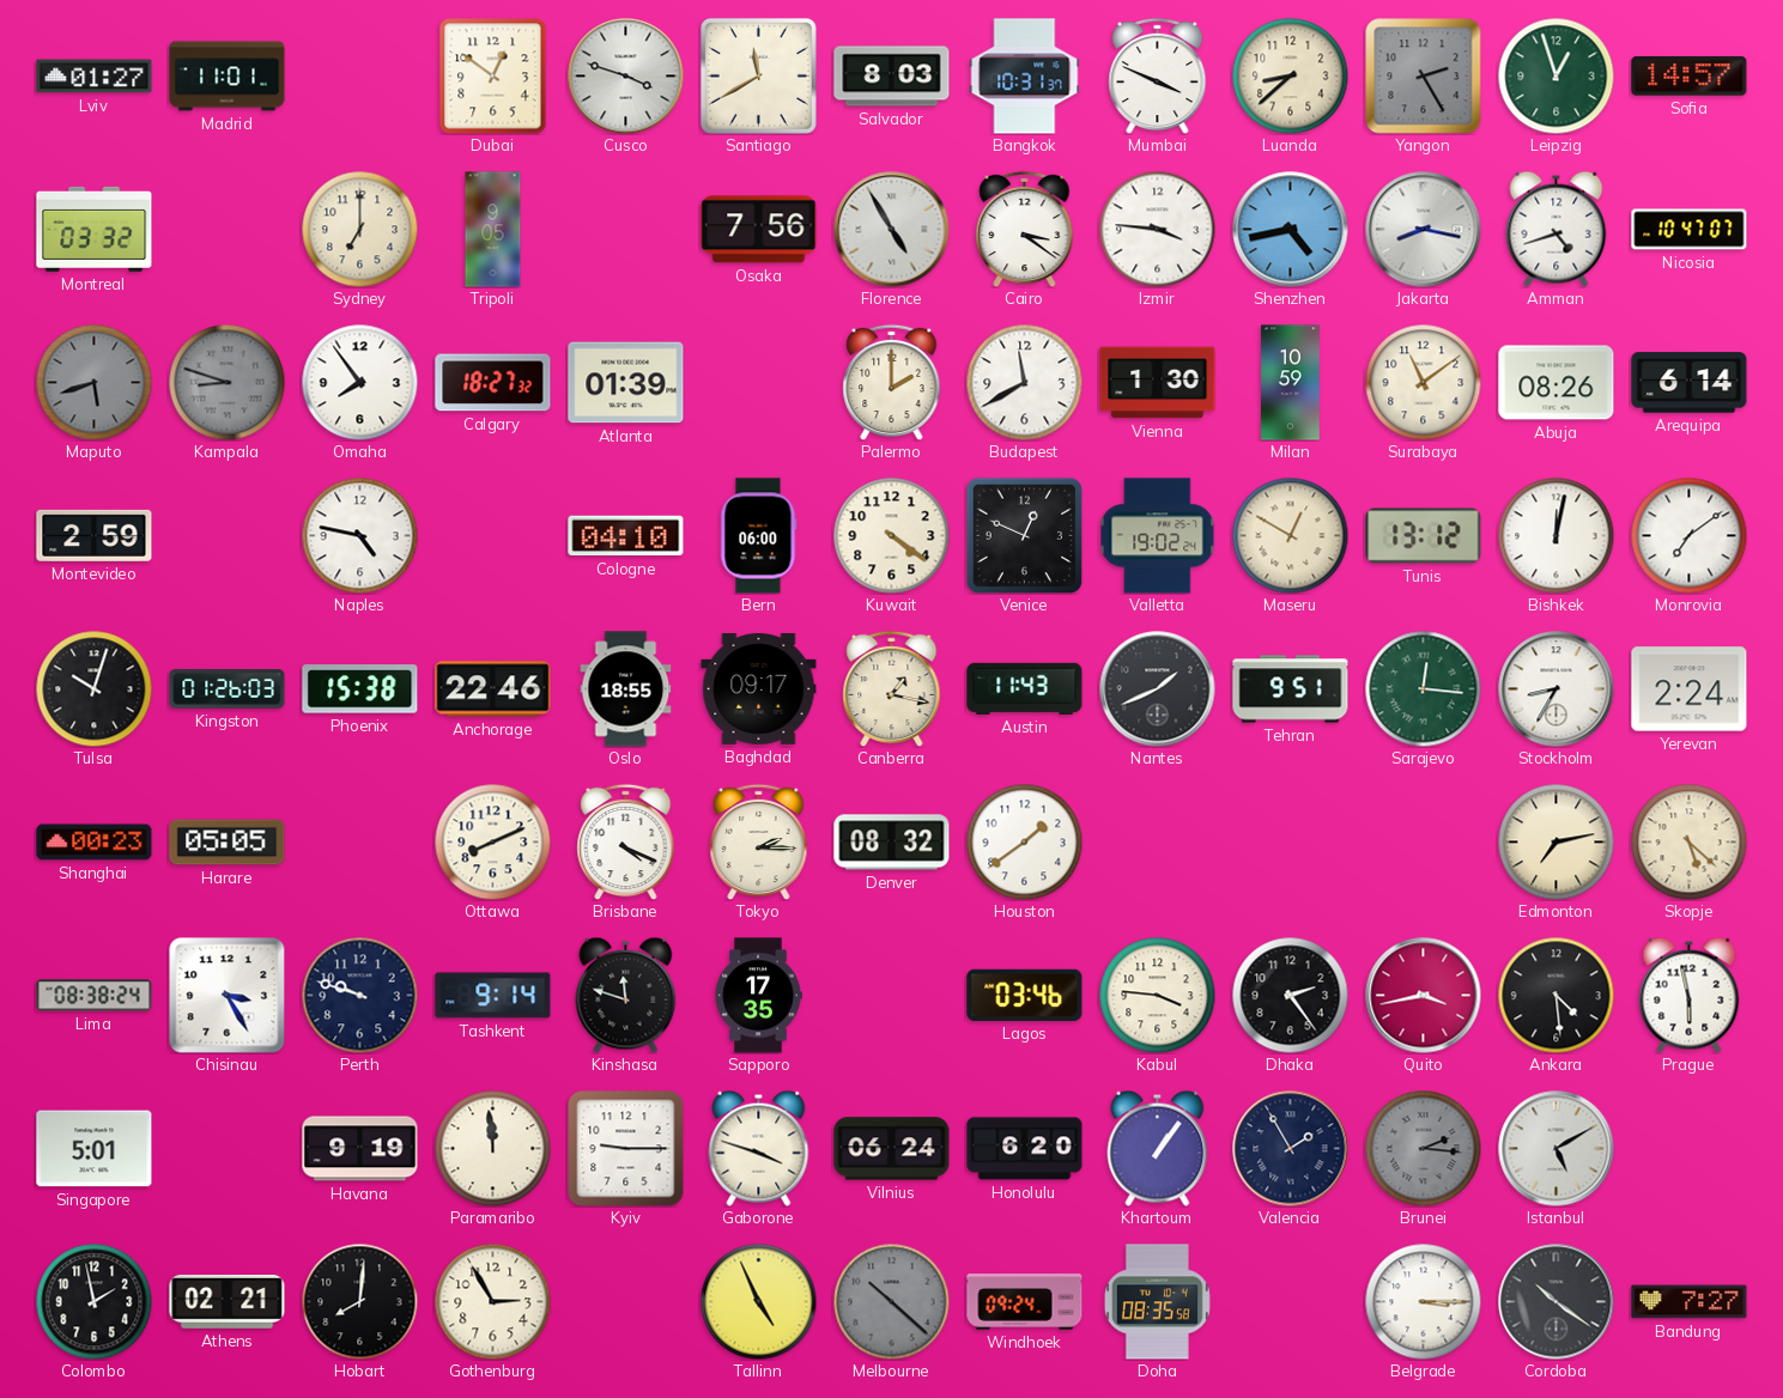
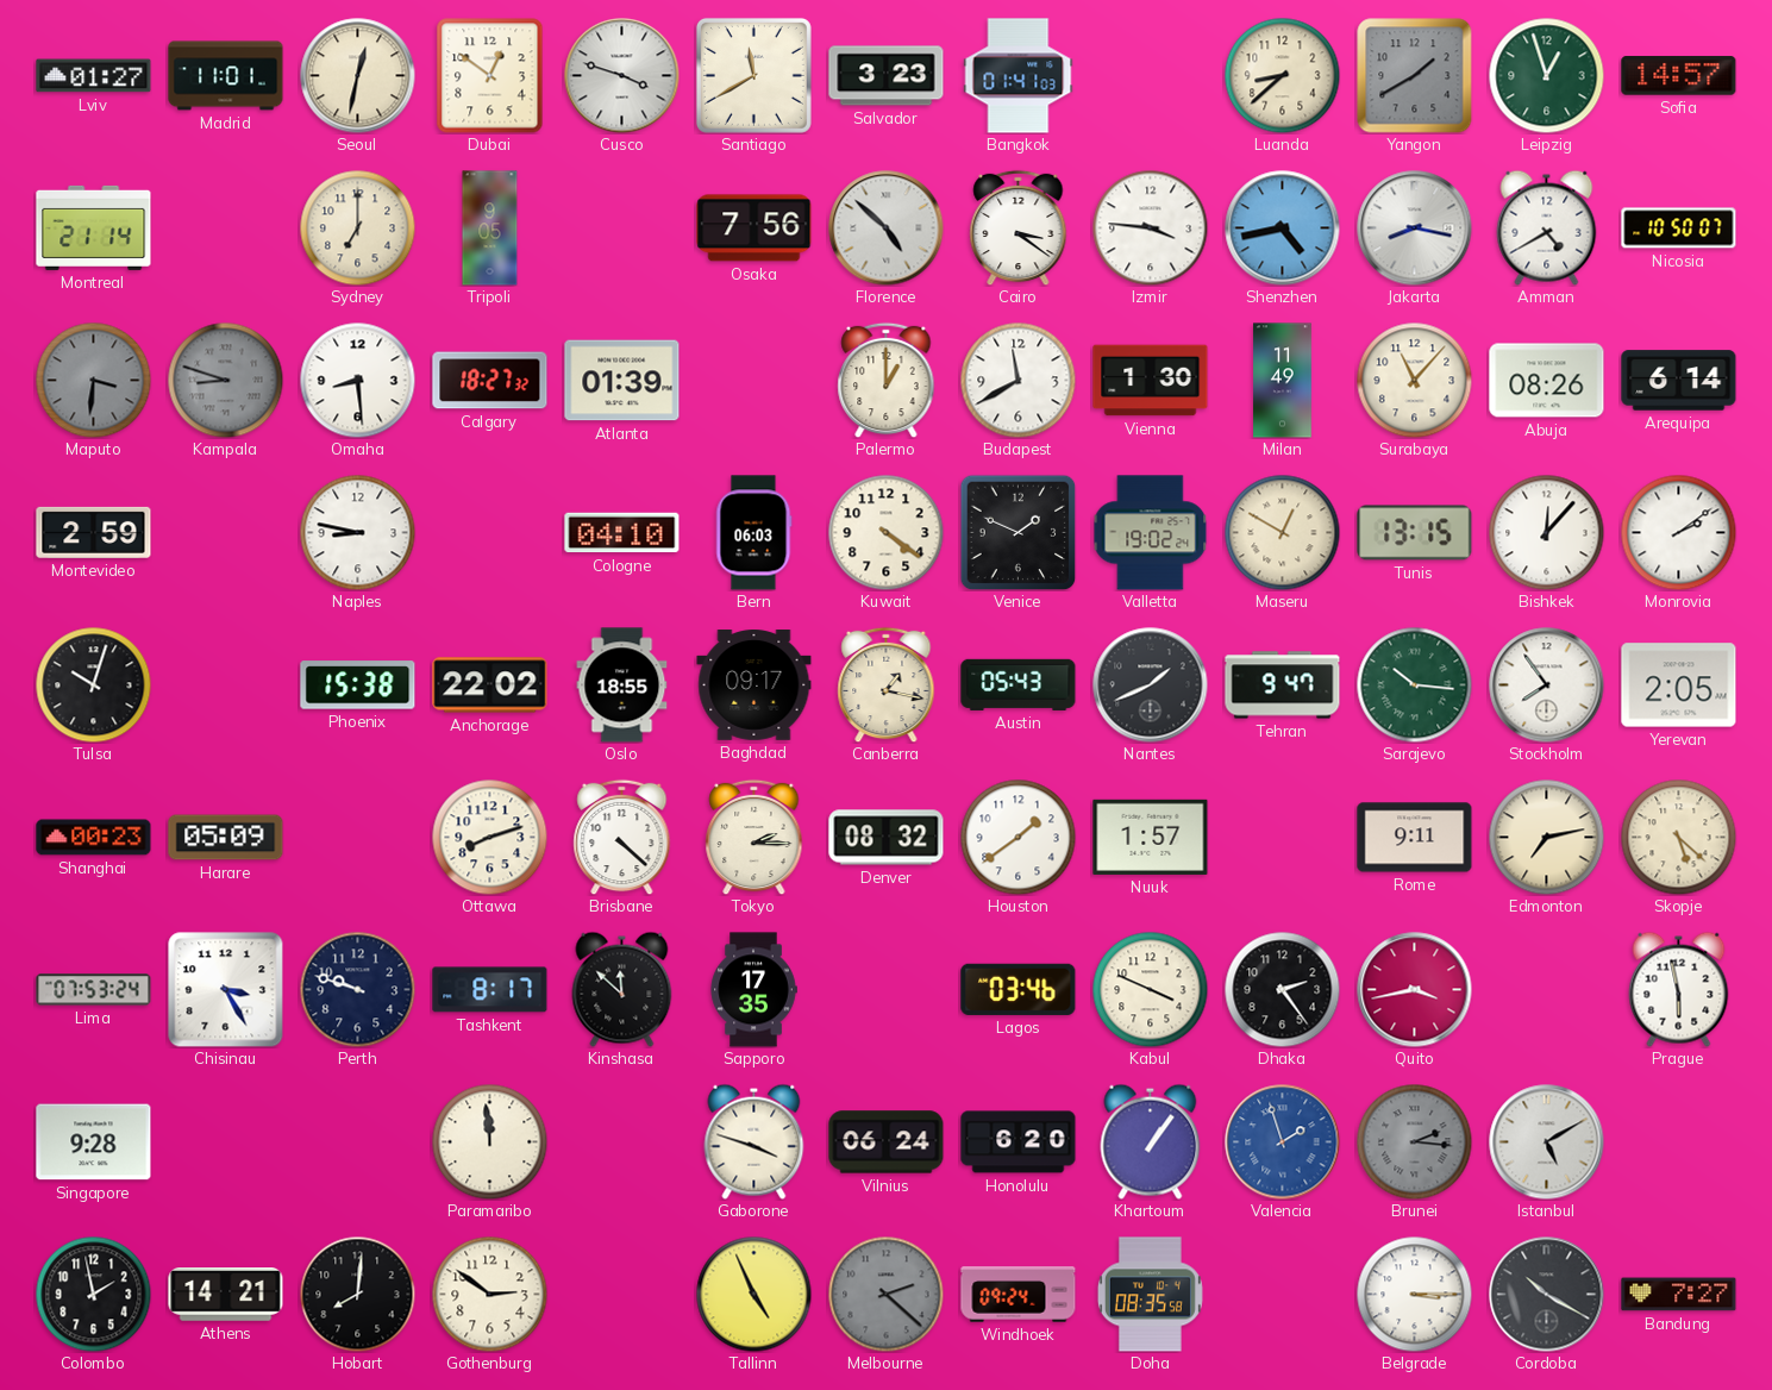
Seoul: none -> 12:32 (358, 76)
Salvador: 8:03 -> 3:23 (887, 76)
Bangkok: 10:31 -> 01:41 (1019, 76)
Mumbai: 3:49 -> none (1158, 75)
Yangon: 2:25 -> 1:40 (1415, 76)
Montreal: 03:32 -> 21:14 (94, 227)
Florence: 4:55 -> 4:52 (887, 228)
Amman: 4:42 -> 4:40 (1547, 227)
Nicosia: 10:47 -> 10:50 (1679, 228)
Maputo: 5:42 -> 3:31 (93, 380)
Omaha: 7:54 -> 8:29 (357, 380)
Palermo: 2:00 -> 1:00 (887, 380)
Milan: 10:59 -> 11:49 (1283, 381)
Surabaya: 11:09 -> 11:07 (1414, 380)
Naples: 4:47 -> 8:47 (357, 532)
Bern: 06:00 -> 06:03 (754, 533)
Venice: 12:49 -> 1:49 (1018, 532)
Tunis: 13:12 -> 13:15 (1415, 533)
Bishkek: 12:02 -> 12:07 (1546, 532)
Monrovia: 7:09 -> 2:09 (1678, 532)
Kingston: 01:26 -> none (228, 689)
Anchorage: 22:46 -> 22:02 (490, 685)
Austin: 11:43 -> 05:43 (1019, 684)
Tehran: 9:51 -> 9:47 (1283, 685)
Sarajevo: 12:16 -> 10:16 (1414, 684)
Stockholm: 8:35 -> 7:54 (1547, 685)
Yerevan: 2:24 -> 2:05 (1679, 685)
Harare: 05:05 -> 05:09 (226, 838)
Ottawa: 8:11 -> 8:12 (489, 837)
Brisbane: 4:19 -> 4:22 (622, 837)
Nuuk: none -> 1:57 (1151, 837)
Rome: none -> 9:11 (1415, 838)
Lima: 08:38 -> 07:53 (94, 990)
Tashkent: 9:14 -> 8:17 (490, 990)
Kinshasa: 11:48 -> 11:52 (622, 989)
Kabul: 3:46 -> 3:49 (1150, 989)
Ankara: 4:29 -> none (1555, 995)
Singapore: 5:01 -> 9:28 (94, 1142)
Havana: 9:19 -> none (360, 1149)
Kyiv: 9:15 -> none (626, 1149)
Valencia: 1:55 -> 1:57 (1283, 1142)
Valencia dial: navy -> blue (1283, 1142)
Athens: 02:21 -> 14:21 (226, 1295)
Gothenburg: 2:55 -> 2:51 (489, 1294)
Melbourne: 10:22 -> 2:22 (885, 1294)
Cordoba: 10:21 -> 10:20 (1547, 1295)
